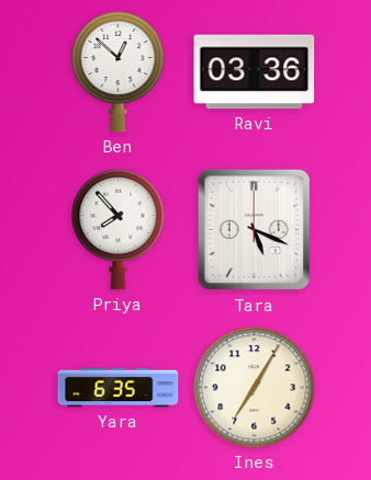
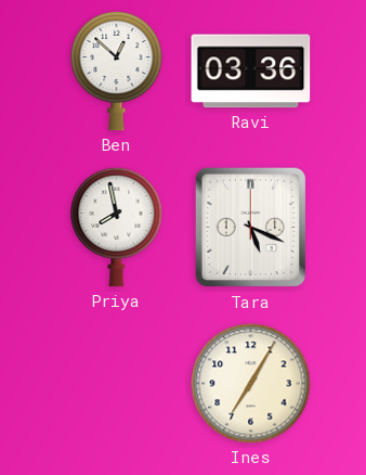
Priya: 7:53 -> 7:58 (117, 227)
Yara: 6:35 -> none (119, 388)
